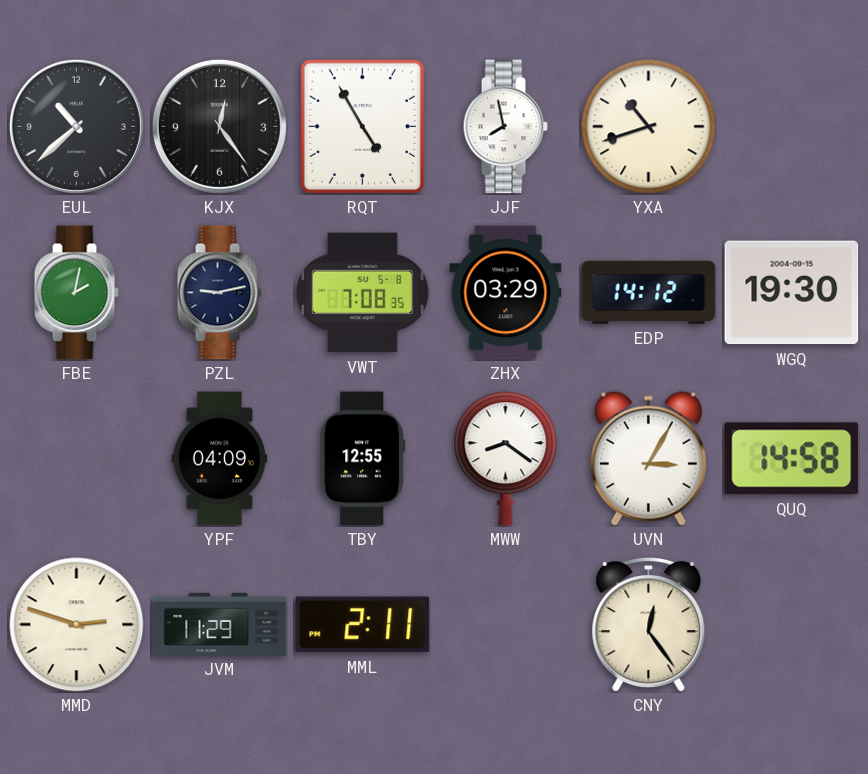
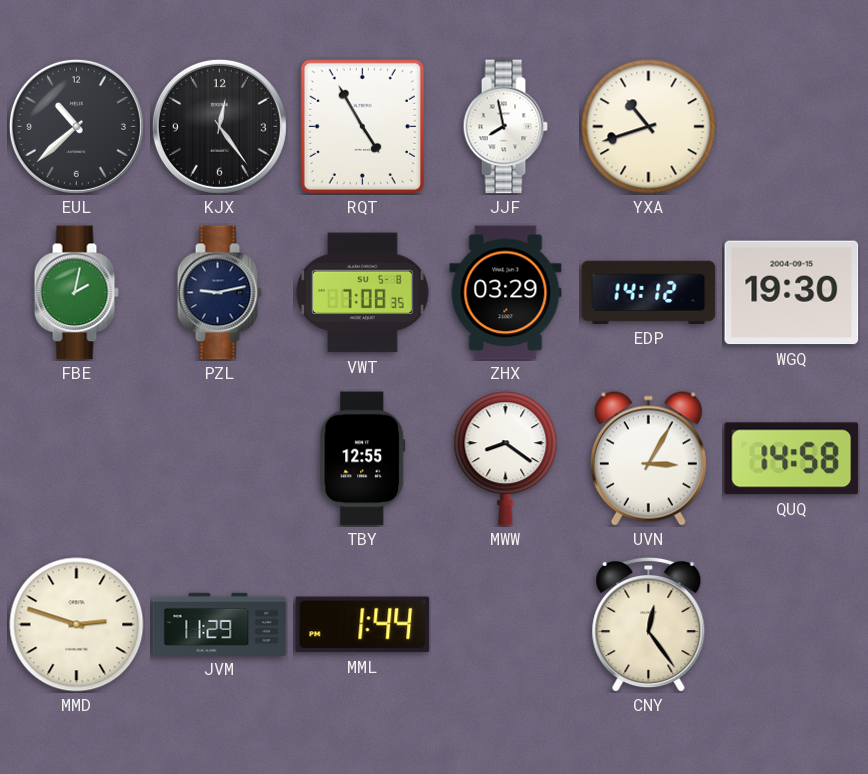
YPF: 04:09 -> none (220, 459)
MML: 2:11 -> 1:44 (363, 625)
